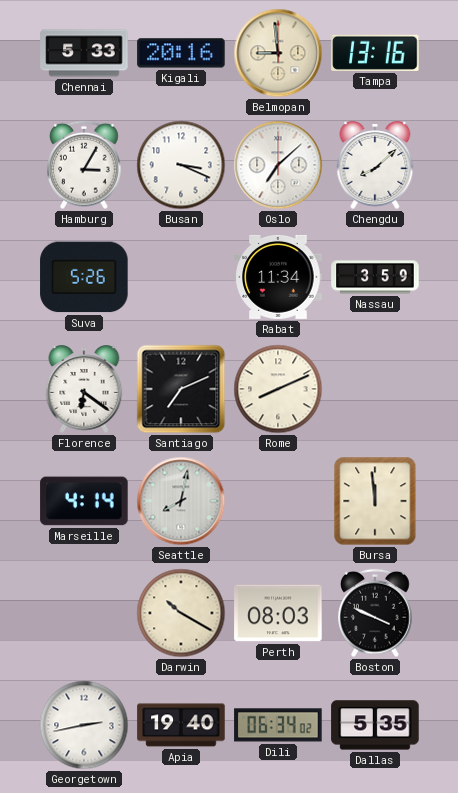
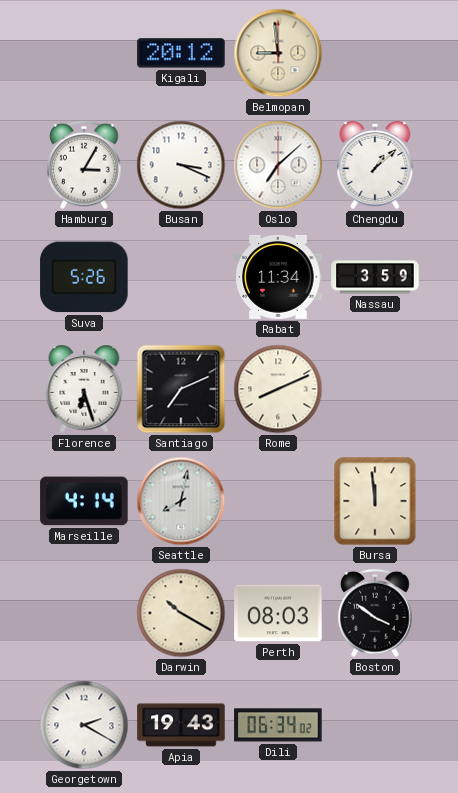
Chennai: 5:33 -> none (84, 53)
Kigali: 20:16 -> 20:12 (181, 53)
Tampa: 13:16 -> none (375, 53)
Chengdu: 8:08 -> 1:08 (375, 165)
Florence: 6:21 -> 6:27 (84, 389)
Boston: 3:49 -> 3:51 (375, 613)
Georgetown: 2:43 -> 2:20 (84, 725)
Apia: 19:40 -> 19:43 (181, 725)
Dallas: 5:35 -> none (375, 725)
